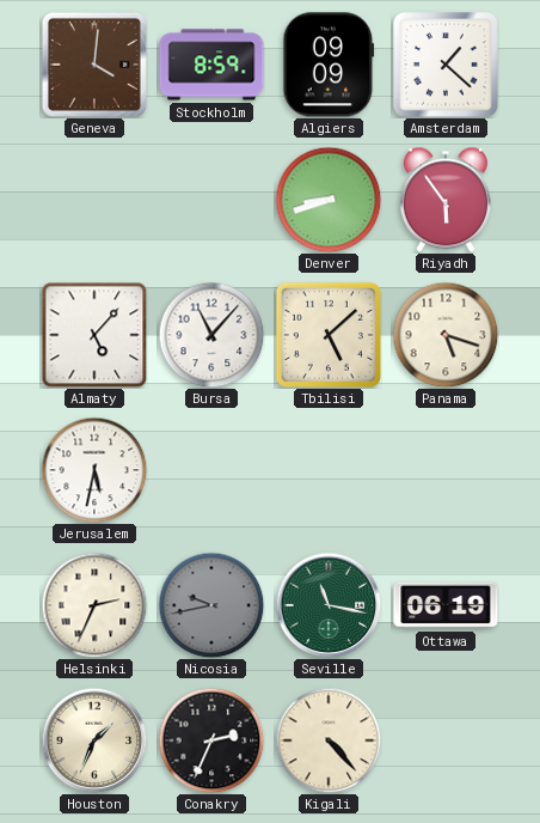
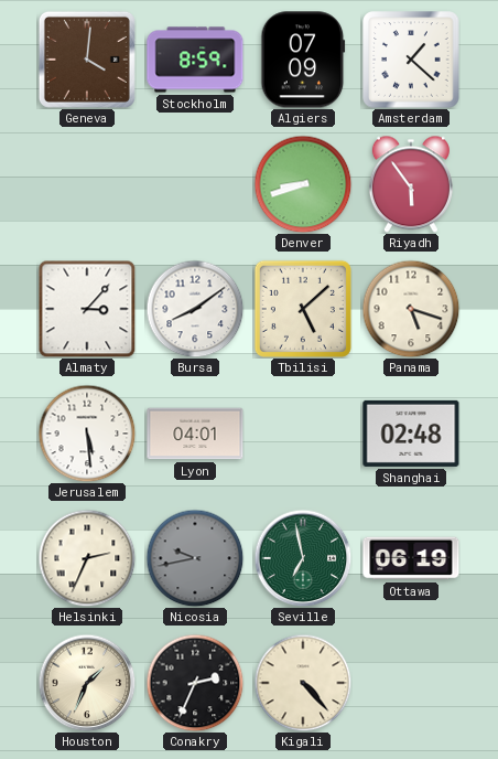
Algiers: 09:09 -> 07:09 (303, 60)
Almaty: 5:07 -> 3:07 (87, 309)
Bursa: 11:07 -> 8:09 (195, 309)
Jerusalem: 5:32 -> 5:29 (87, 434)
Lyon: none -> 04:01 (195, 434)
Shanghai: none -> 02:48 (411, 434)
Seville: 11:17 -> 6:58 (303, 558)
